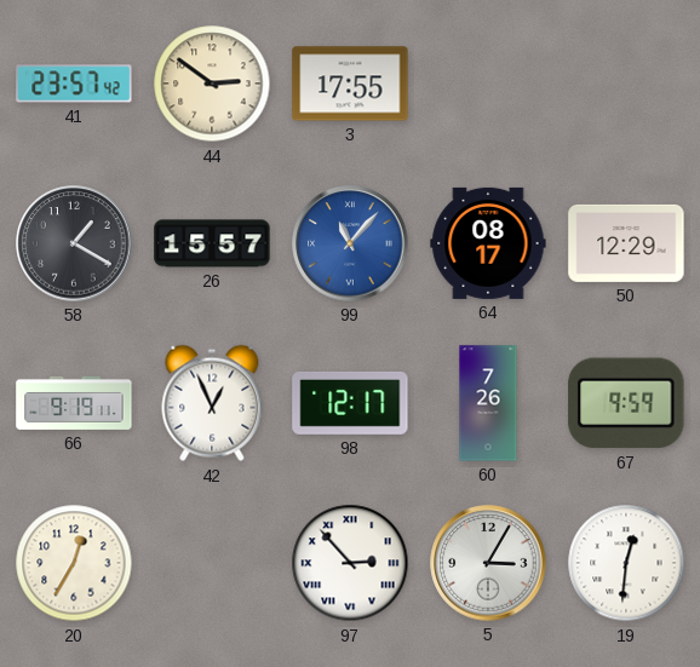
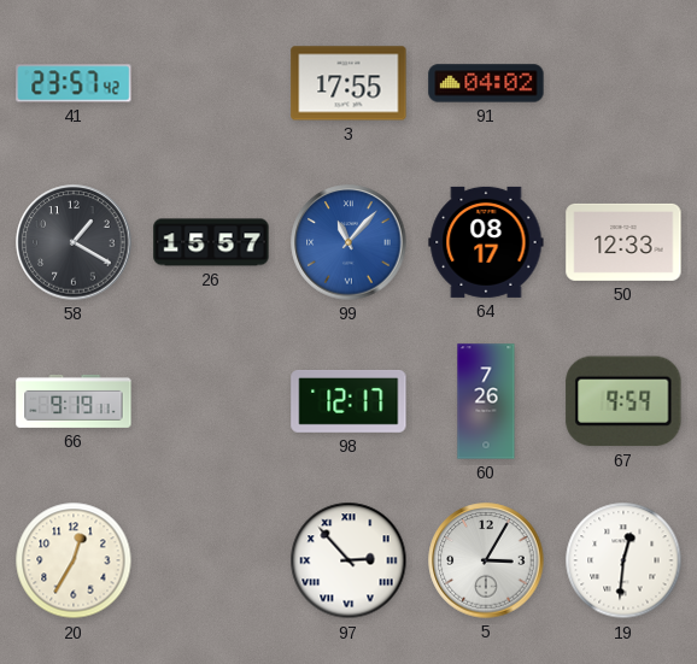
44: 2:51 -> none (212, 84)
91: none -> 04:02 (486, 83)
50: 12:29 -> 12:33 (623, 242)
42: 12:56 -> none (212, 403)
